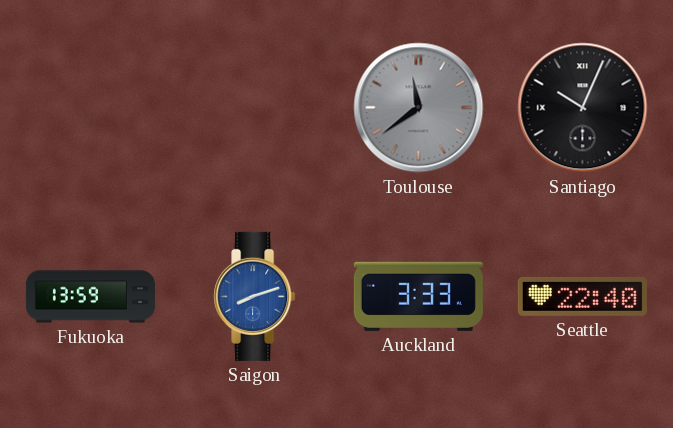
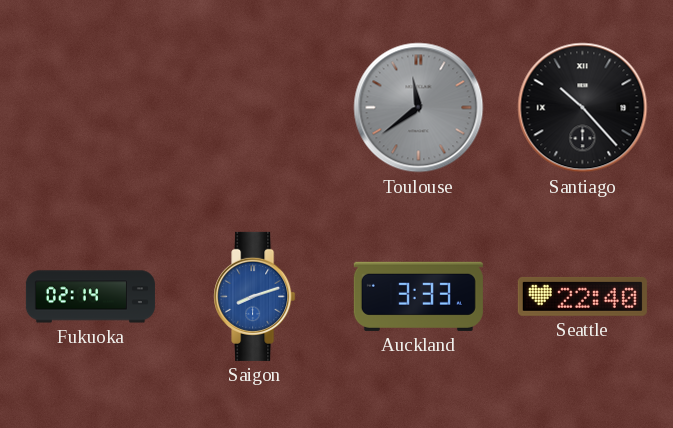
Santiago: 10:04 -> 10:23 (583, 108)
Fukuoka: 13:59 -> 02:14 (90, 297)
